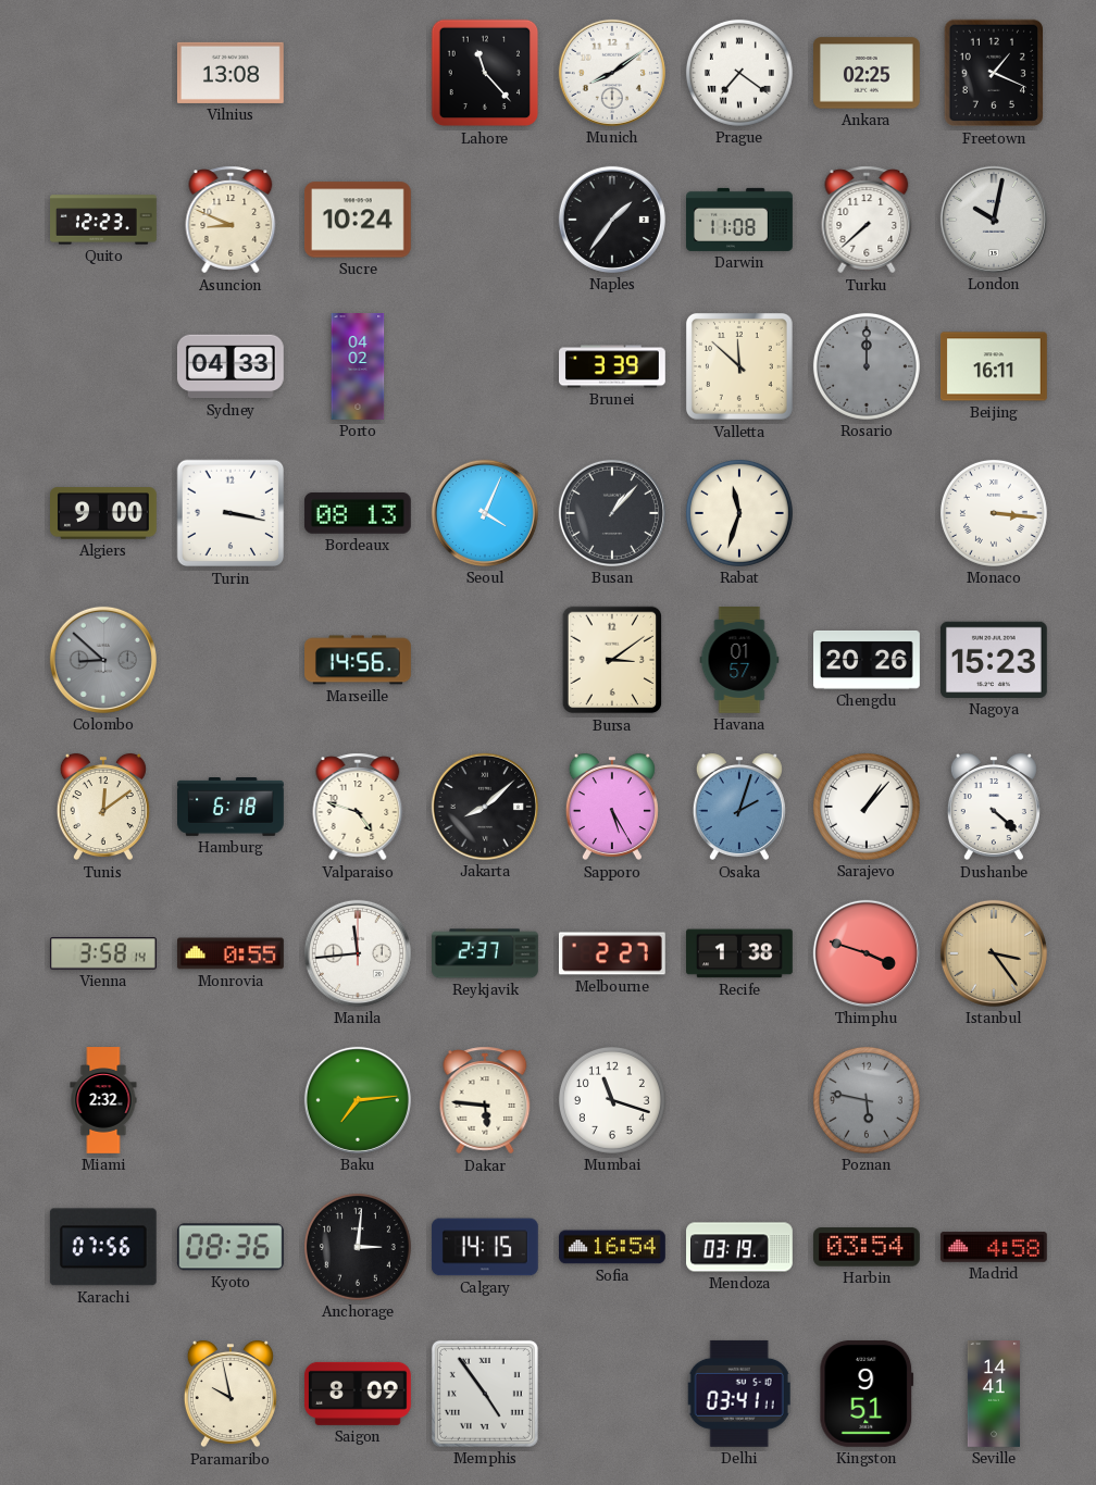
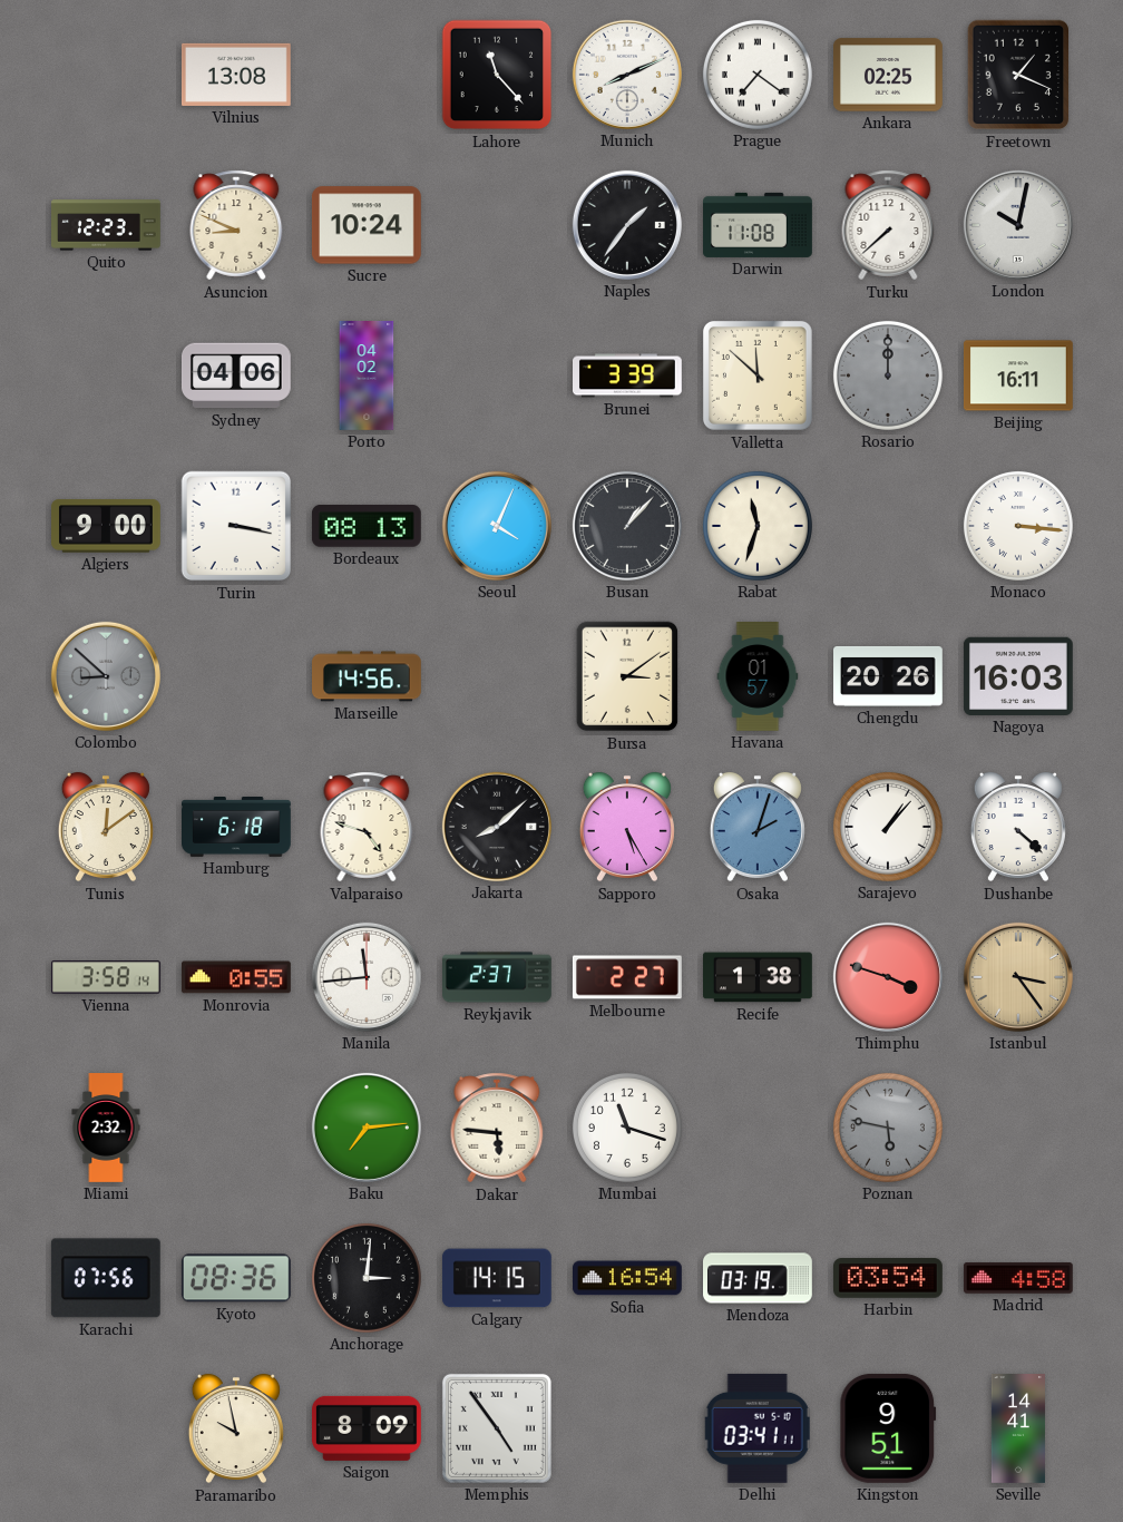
Munich: 8:09 -> 8:11 (627, 75)
Sydney: 04:33 -> 04:06 (236, 375)
Nagoya: 15:23 -> 16:03 (1018, 676)
